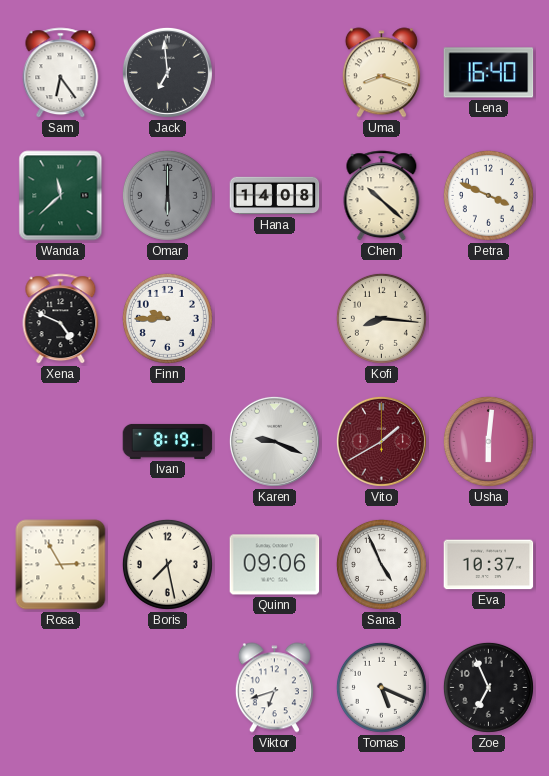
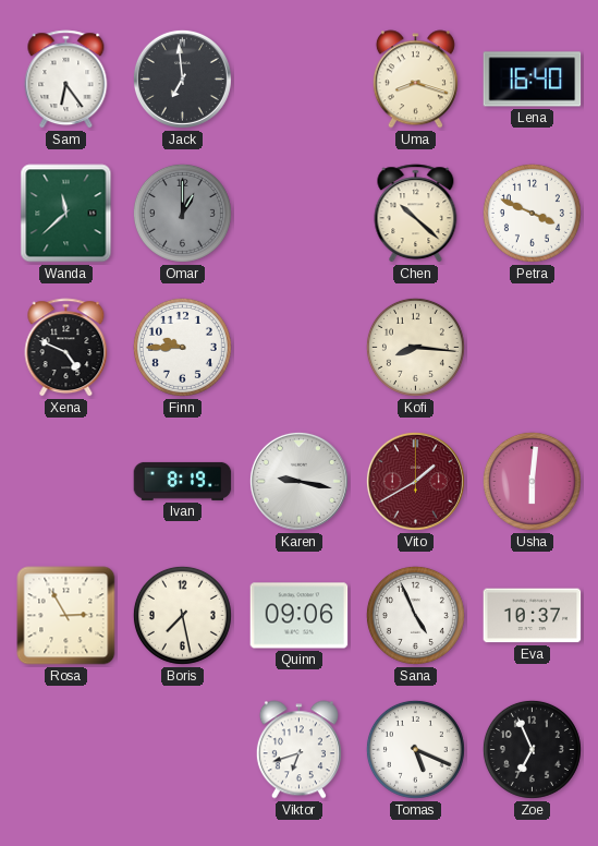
Omar: 6:00 -> 1:00 (182, 213)
Hana: 14:08 -> none (275, 196)
Karen: 9:19 -> 9:17 (298, 481)
